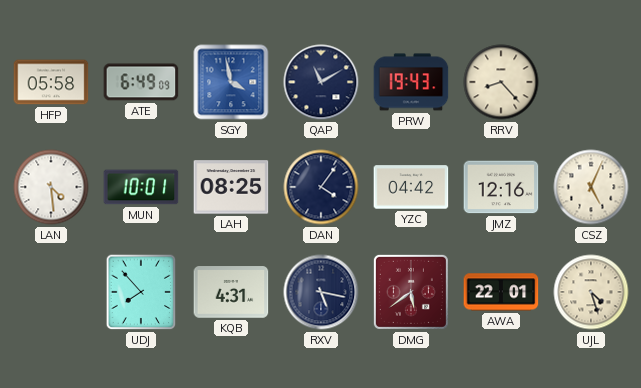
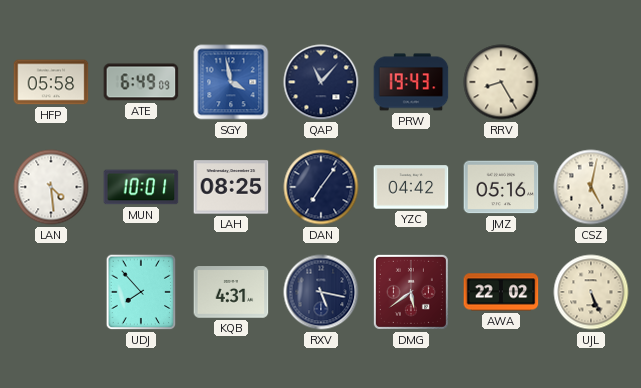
QAP: 11:10 -> 11:07 (321, 82)
RRV: 8:23 -> 8:25 (501, 82)
DAN: 4:06 -> 7:06 (321, 187)
JMZ: 12:16 -> 05:16 (501, 187)
CSZ: 5:04 -> 5:02 (591, 187)
AWA: 22:01 -> 22:02 (501, 292)
UJL: 4:27 -> 5:26 (591, 292)
